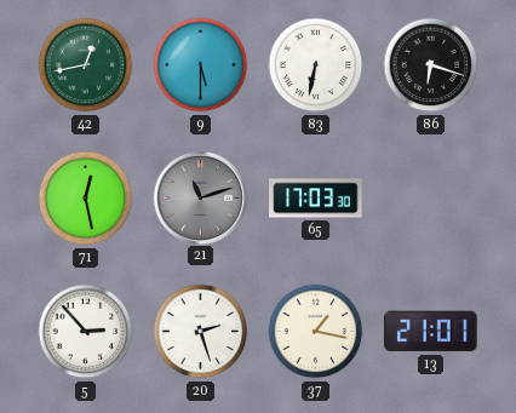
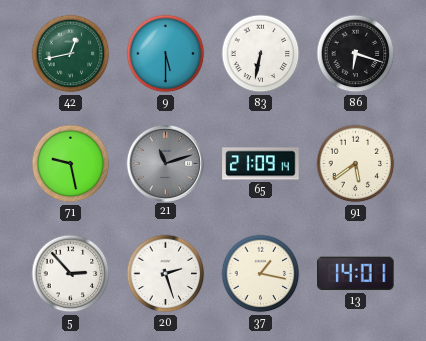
71: 12:28 -> 9:28 (71, 164)
65: 17:03 -> 21:09 (261, 164)
91: none -> 5:39 (356, 164)
13: 21:01 -> 14:01 (356, 274)
